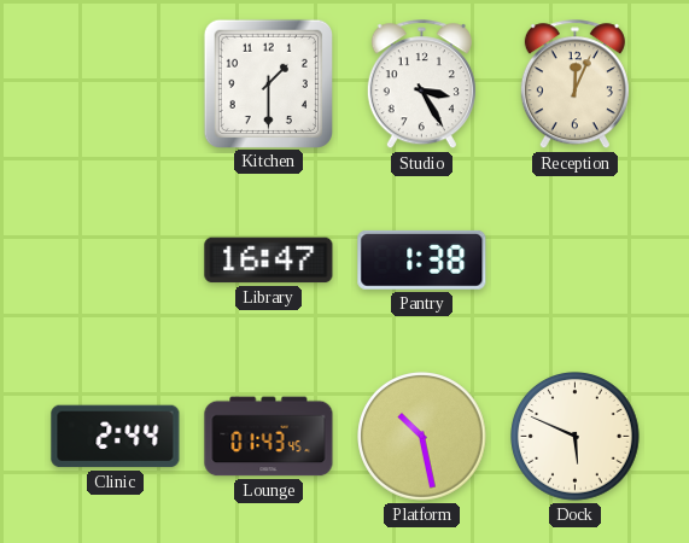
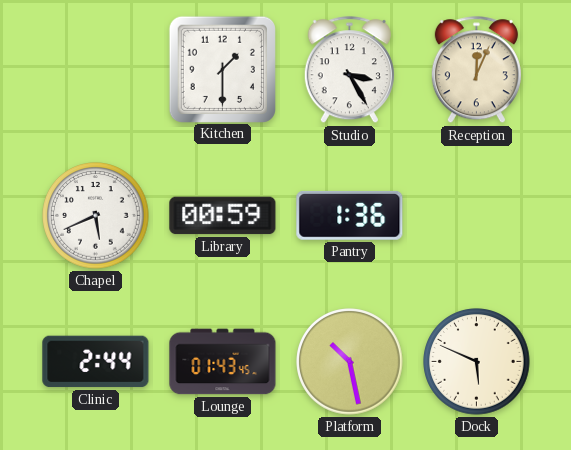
Chapel: none -> 5:41 (96, 216)
Library: 16:47 -> 00:59 (223, 216)
Pantry: 1:38 -> 1:36 (350, 215)
